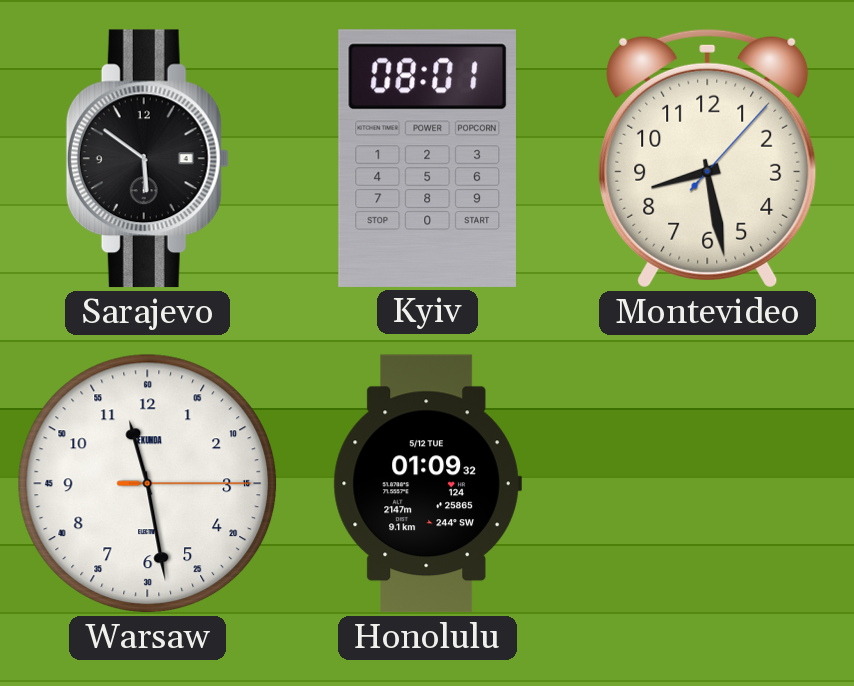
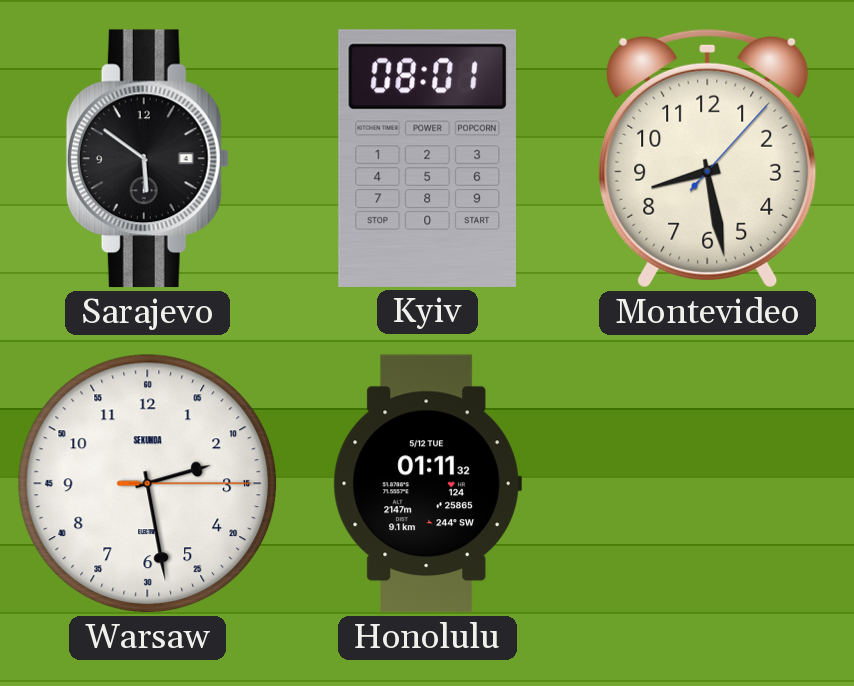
Warsaw: 11:28 -> 2:28 (148, 484)
Honolulu: 01:09 -> 01:11 (427, 484)
